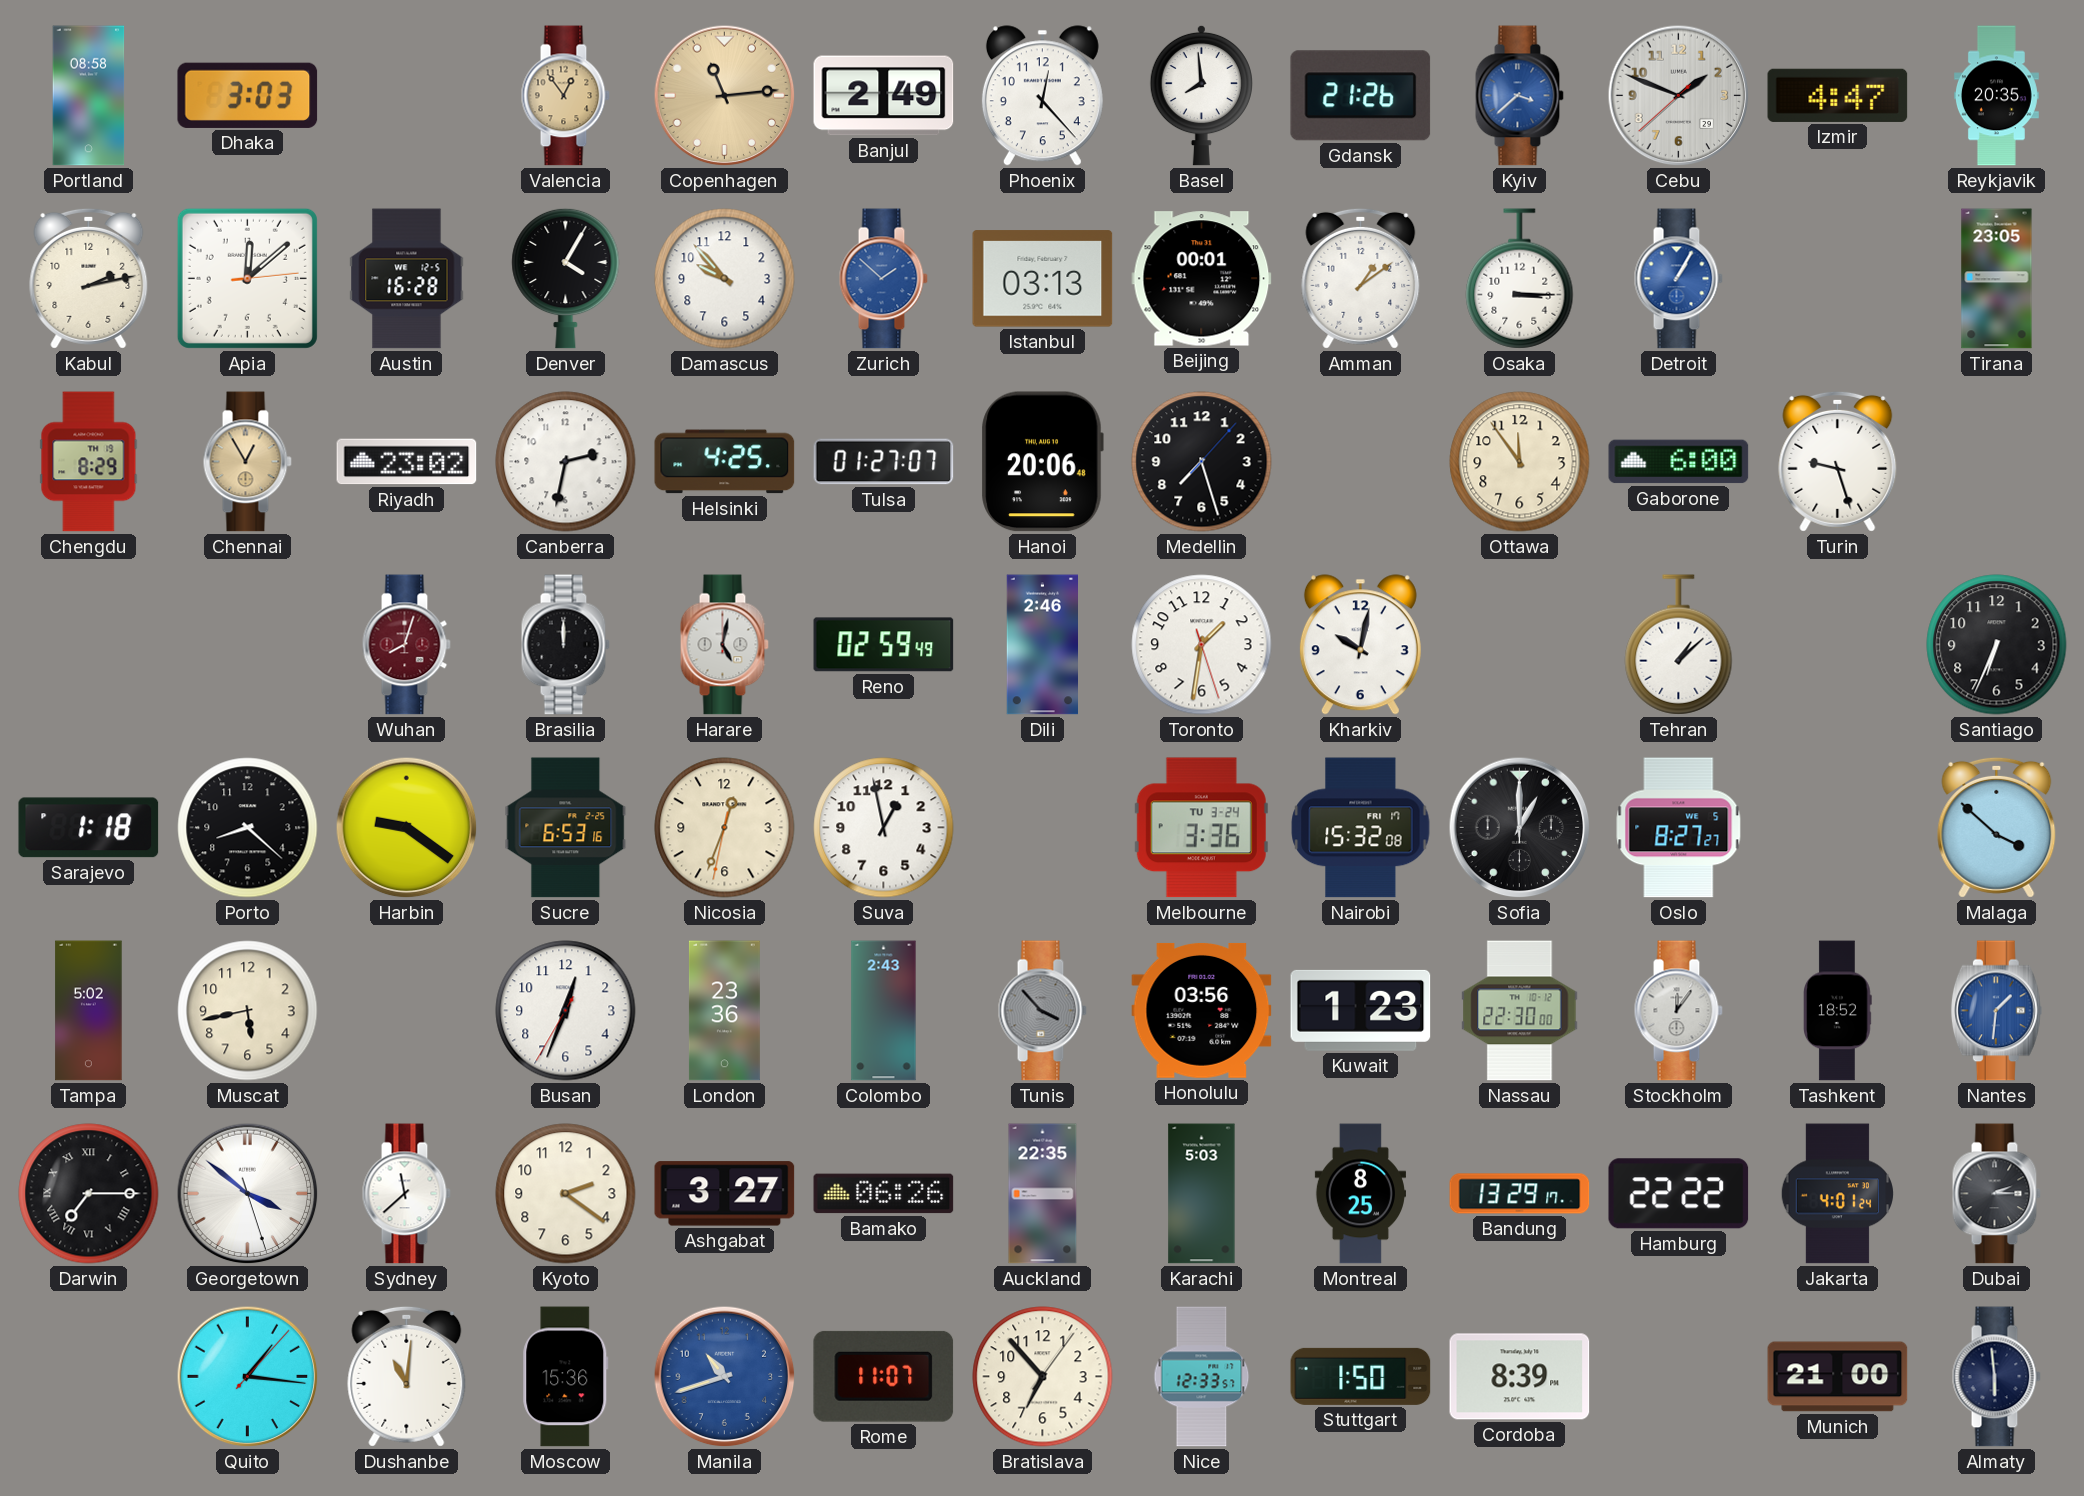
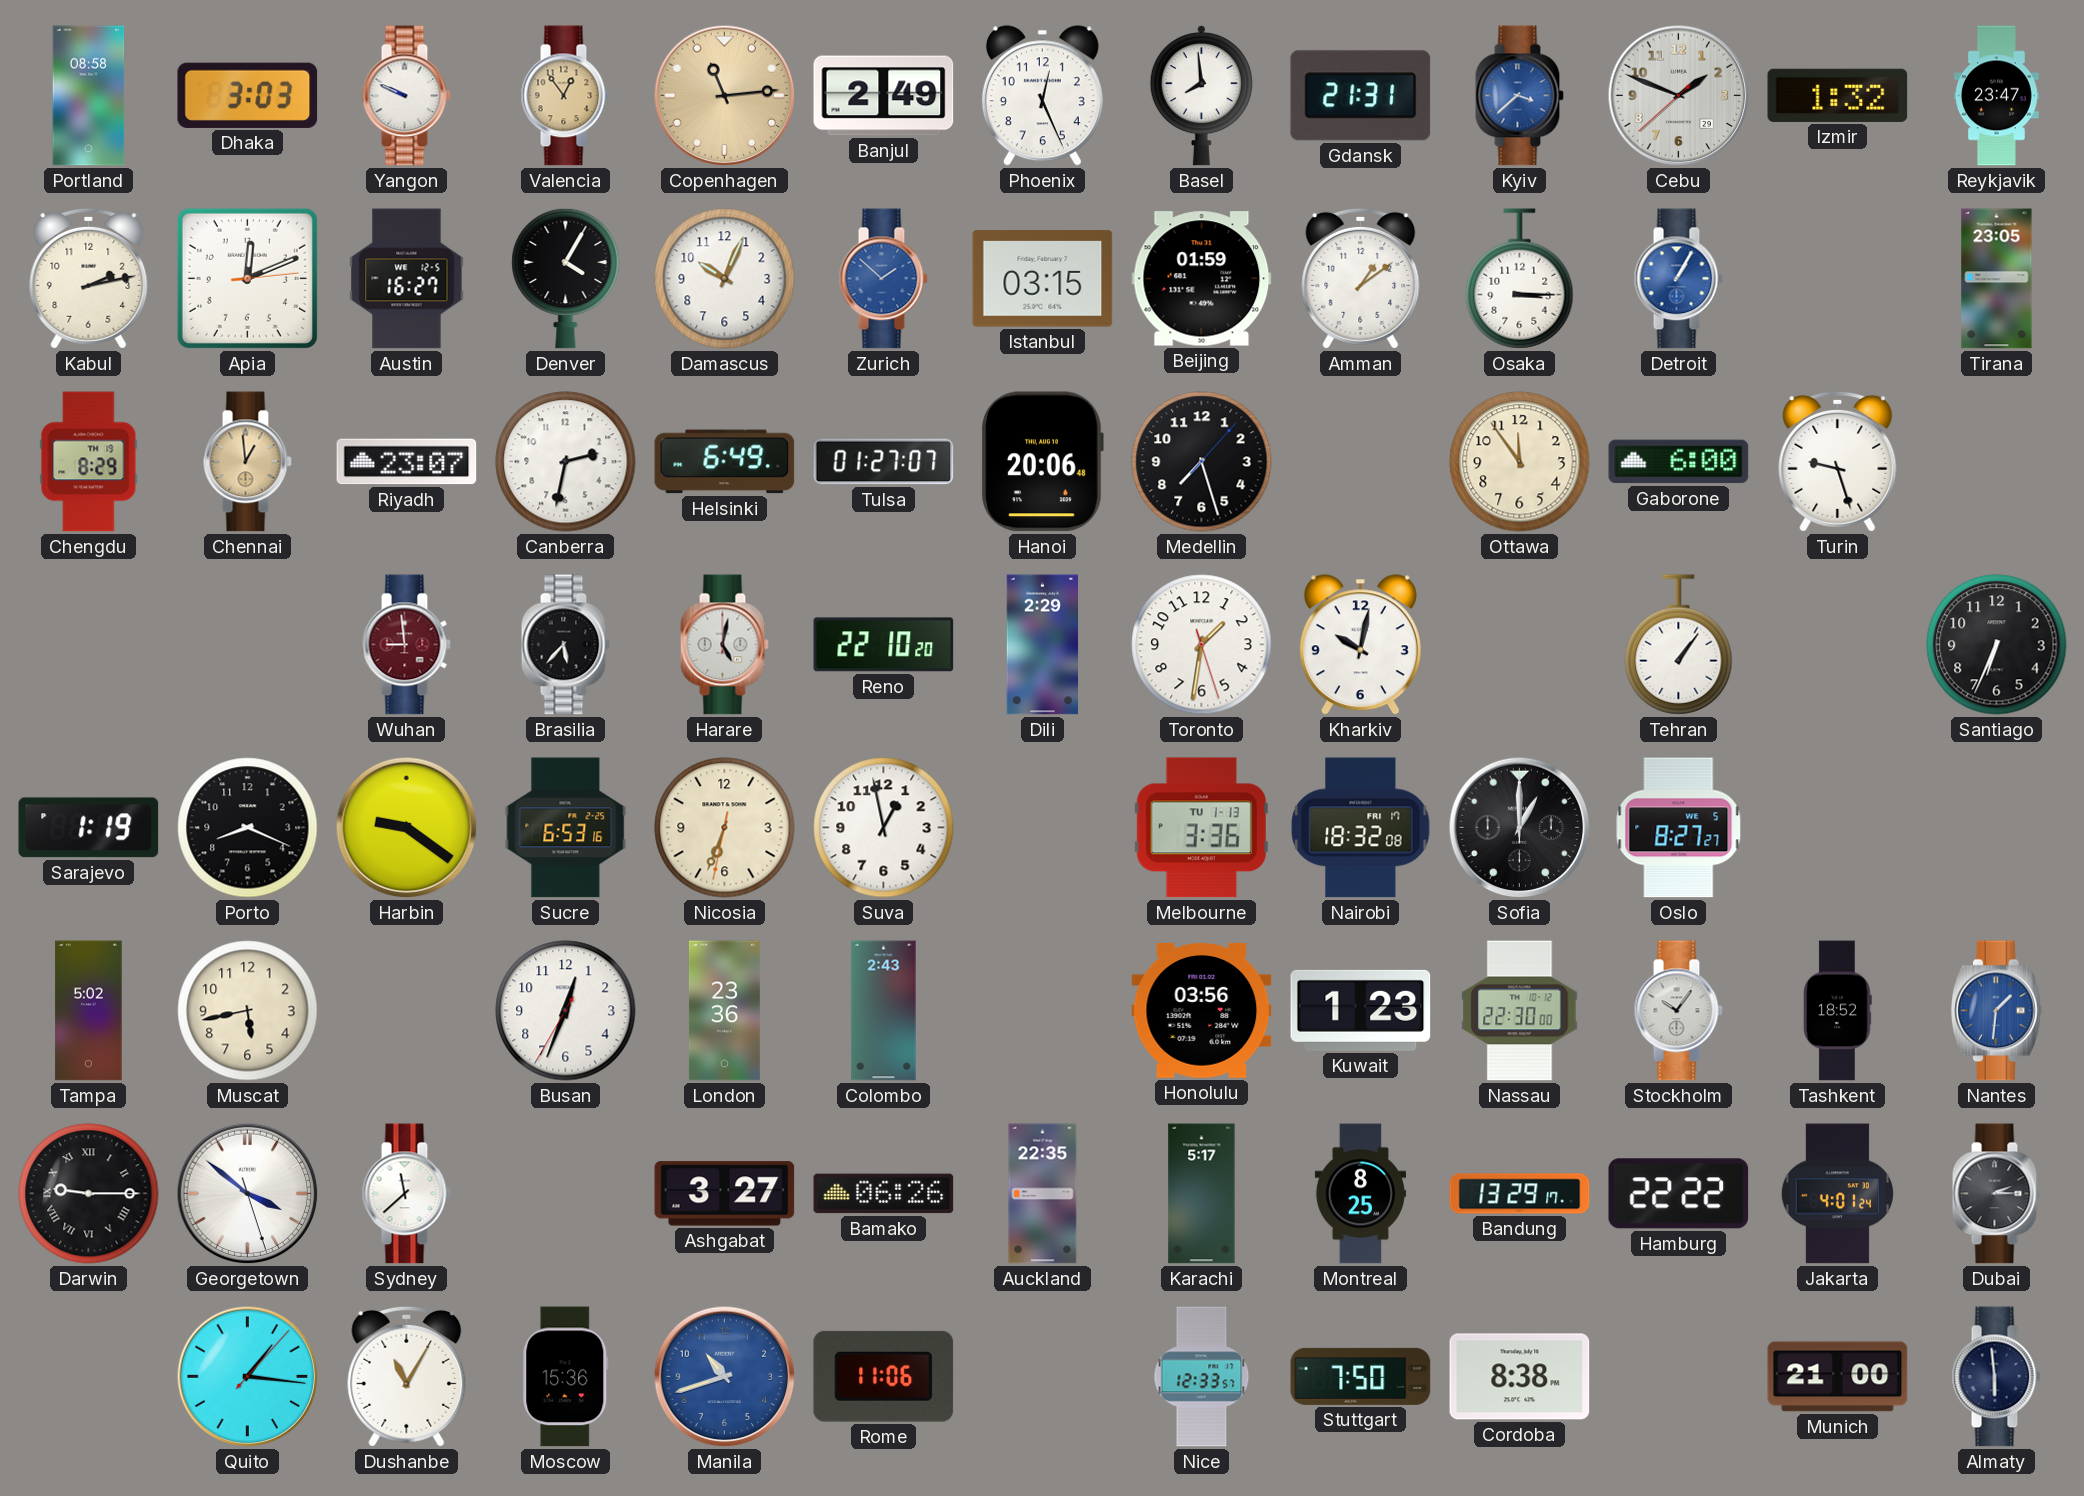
Yangon: none -> 9:49 (406, 96)
Phoenix: 12:23 -> 12:26 (1042, 96)
Gdansk: 21:26 -> 21:31 (1361, 96)
Izmir: 4:47 -> 1:32 (1838, 95)
Reykjavik: 20:35 -> 23:47 (1996, 96)
Apia: 12:08 -> 12:11 (247, 278)
Austin: 16:28 -> 16:27 (407, 279)
Damascus: 9:53 -> 10:04 (725, 279)
Istanbul: 03:13 -> 03:15 (1043, 279)
Beijing: 00:01 -> 01:59 (1202, 279)
Chennai: 12:55 -> 12:59 (247, 462)
Riyadh: 23:02 -> 23:07 (407, 462)
Helsinki: 4:25 -> 6:49 (725, 462)
Wuhan: 8:03 -> 8:59 (406, 645)
Brasilia: 12:00 -> 5:37 (565, 645)
Reno: 02:59 -> 22:10 (884, 645)
Dili: 2:46 -> 2:29 (1042, 645)
Tehran: 1:08 -> 1:06 (1679, 645)
Sarajevo: 1:18 -> 1:19 (89, 828)
Porto: 8:22 -> 8:19 (248, 828)
Nicosia: 12:33 -> 6:33 (725, 828)
Melbourne date: TU 3-24 -> TU 1-13 (1201, 828)
Nairobi: 15:32 -> 18:32 (1361, 828)
Malaga: 3:52 -> none (1997, 827)
Tunis: 3:53 -> none (1042, 1011)
Stockholm: 12:06 -> 10:06 (1678, 1011)
Darwin: 7:15 -> 9:15 (89, 1194)
Kyoto: 2:21 -> none (566, 1194)
Karachi: 5:03 -> 5:17 (1202, 1194)
Dushanbe: 11:01 -> 11:05 (407, 1376)
Rome: 11:07 -> 11:06 (884, 1376)
Bratislava: 6:53 -> none (1043, 1377)
Stuttgart: 1:50 -> 7:50 (1361, 1376)
Cordoba: 8:39 -> 8:38 (1520, 1377)
